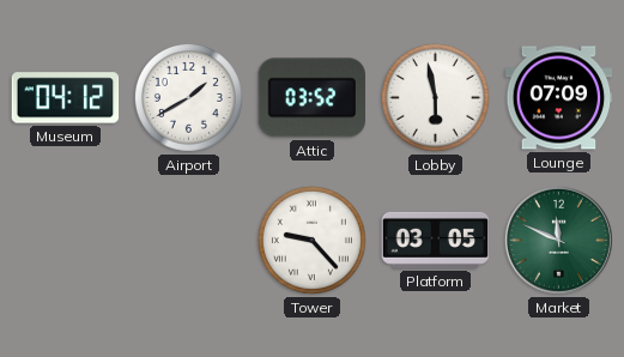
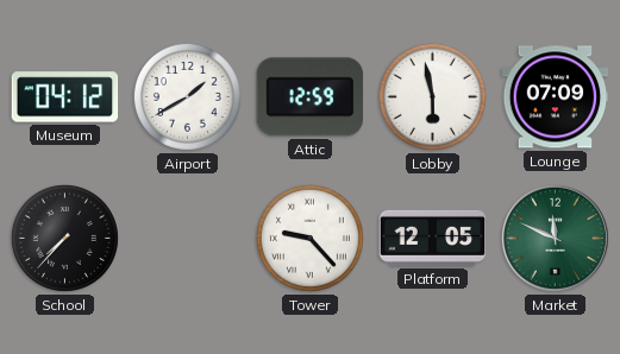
Attic: 03:52 -> 12:59 (309, 97)
School: none -> 7:37 (64, 238)
Platform: 03:05 -> 12:05 (433, 238)
